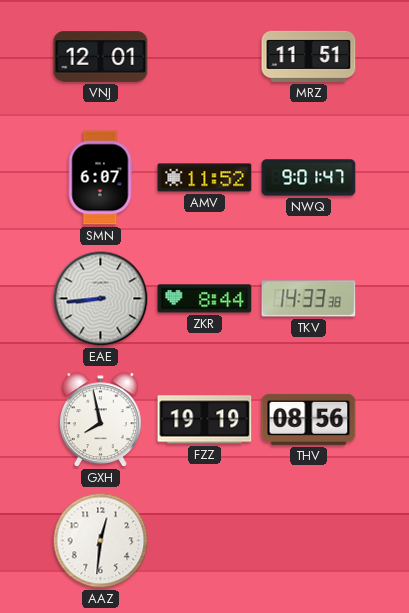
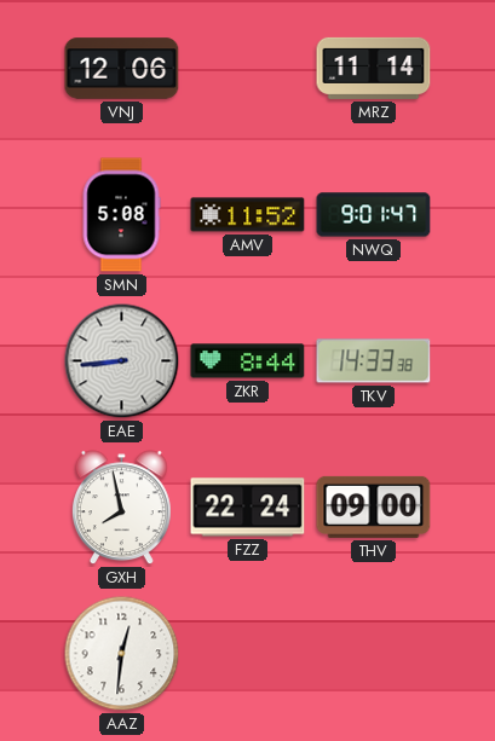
VNJ: 12:01 -> 12:06 (122, 69)
MRZ: 11:51 -> 11:14 (374, 68)
SMN: 6:07 -> 5:08 (121, 215)
FZZ: 19:19 -> 22:24 (248, 508)
THV: 08:56 -> 09:00 (374, 506)
